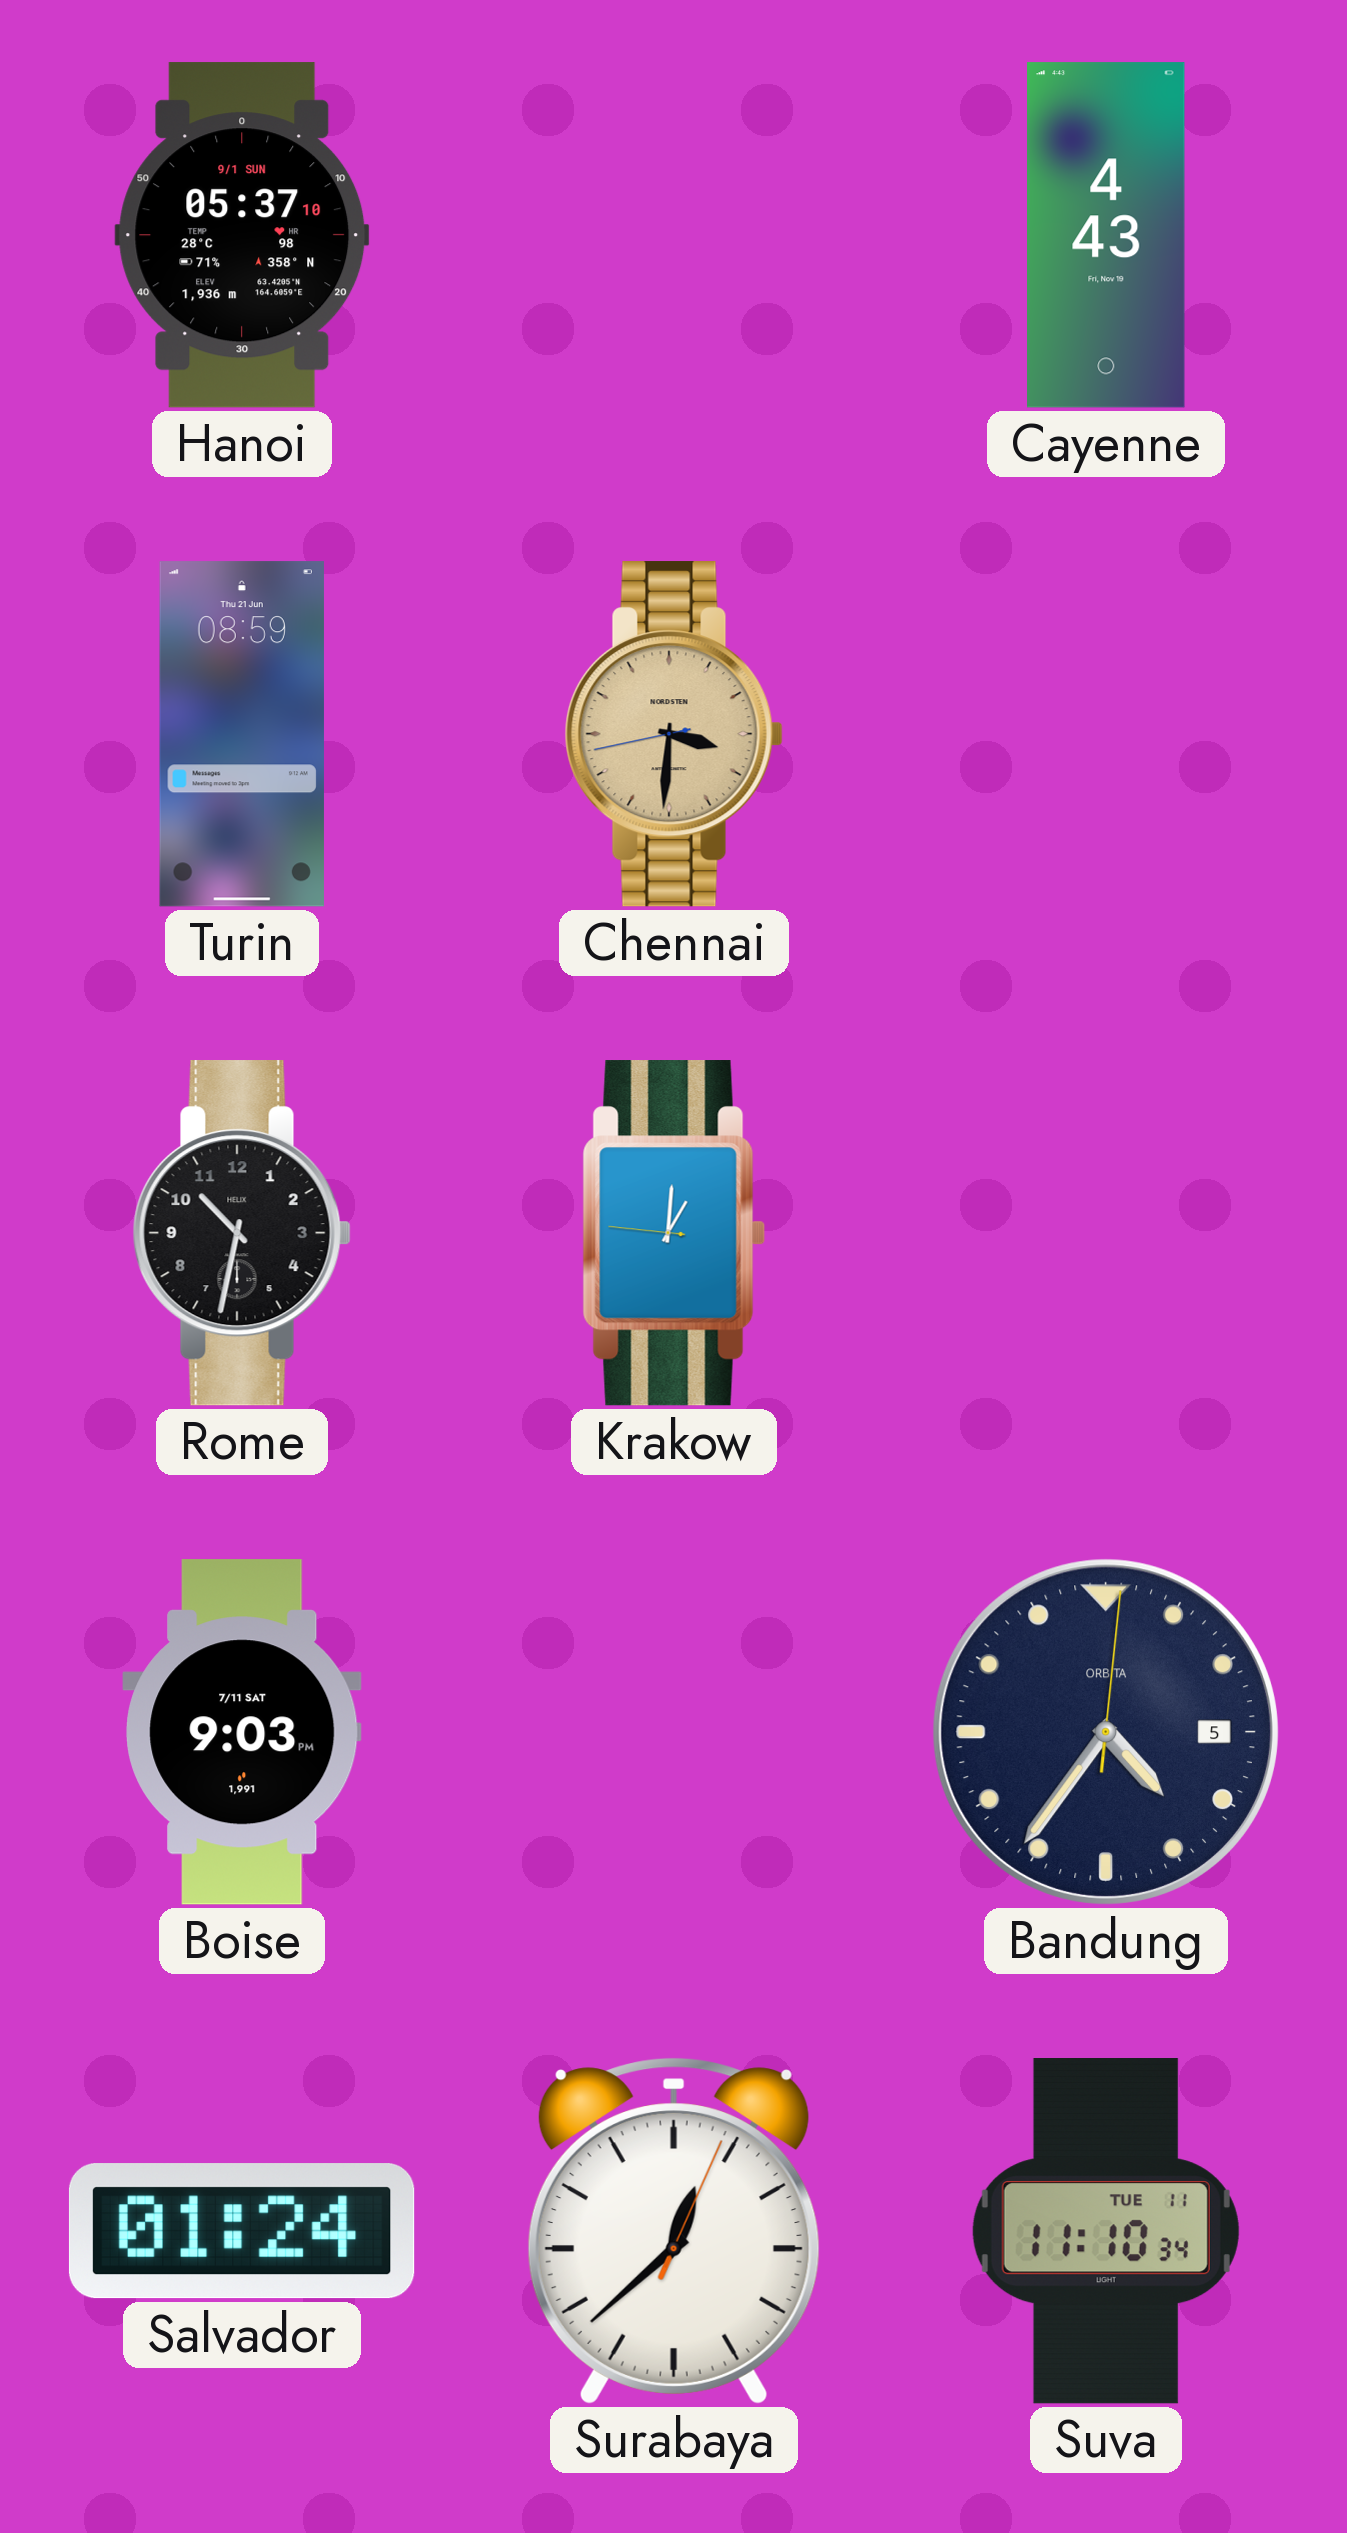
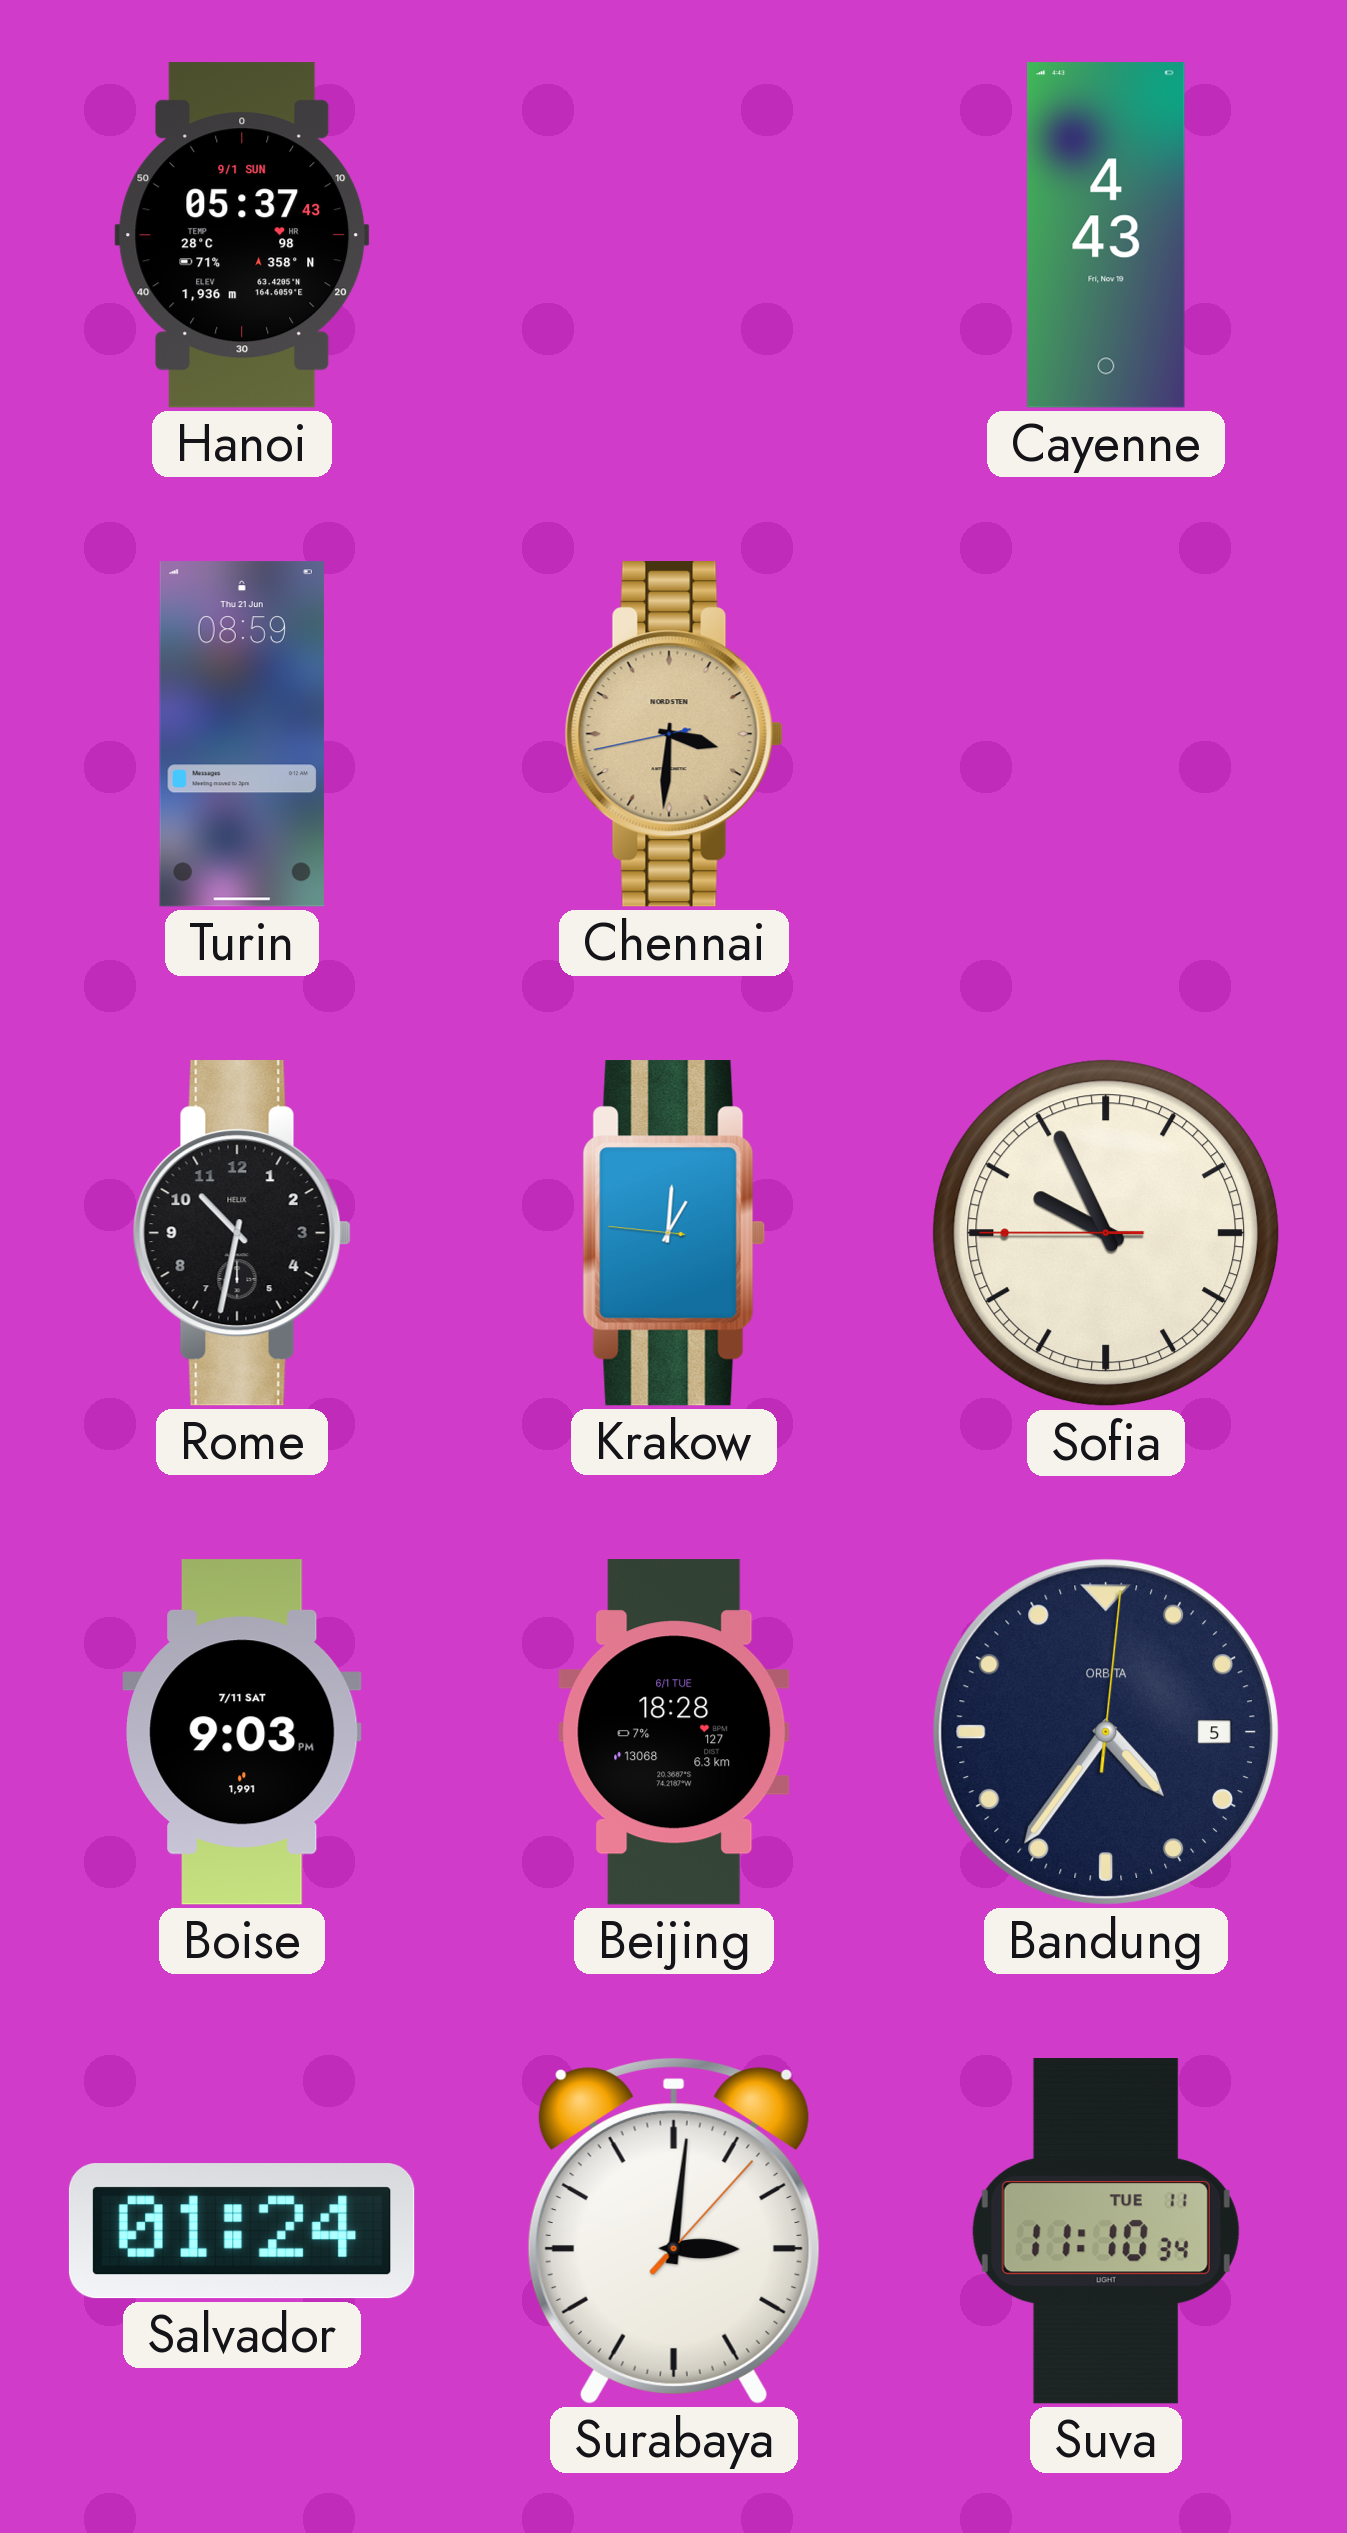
Hanoi: 05:37:10 -> 05:37:43 (242, 235)
Sofia: none -> 9:55 (1106, 1233)
Beijing: none -> 18:28 (674, 1732)
Surabaya: 12:38 -> 3:01 (674, 2231)
